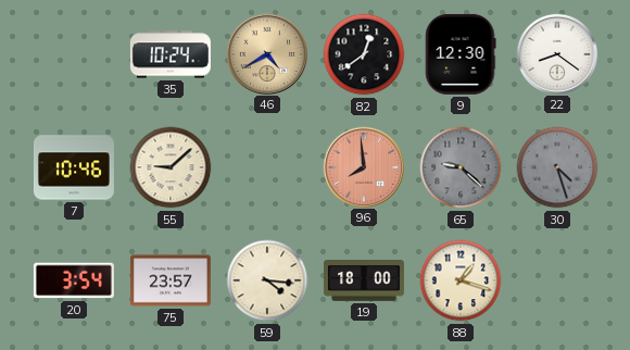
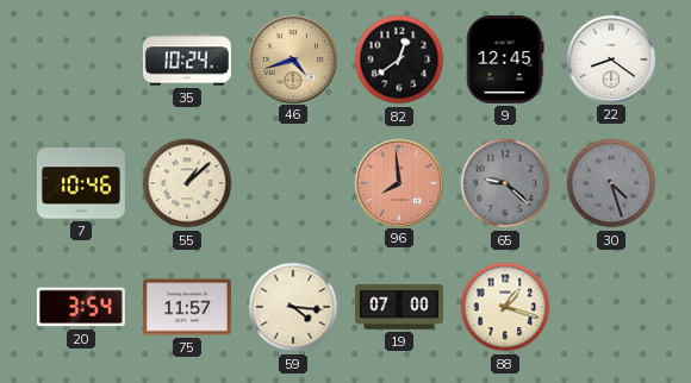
46: 4:40 -> 4:42 (292, 58)
9: 12:30 -> 12:45 (505, 59)
55: 9:08 -> 1:08 (187, 183)
75: 23:57 -> 11:57 (187, 307)
19: 18:00 -> 07:00 (399, 307)
